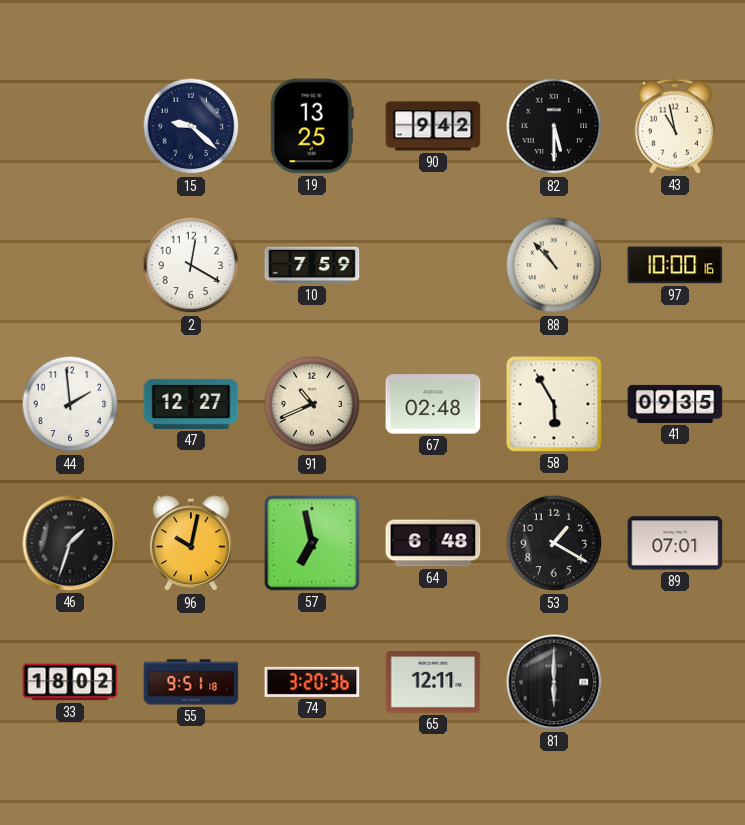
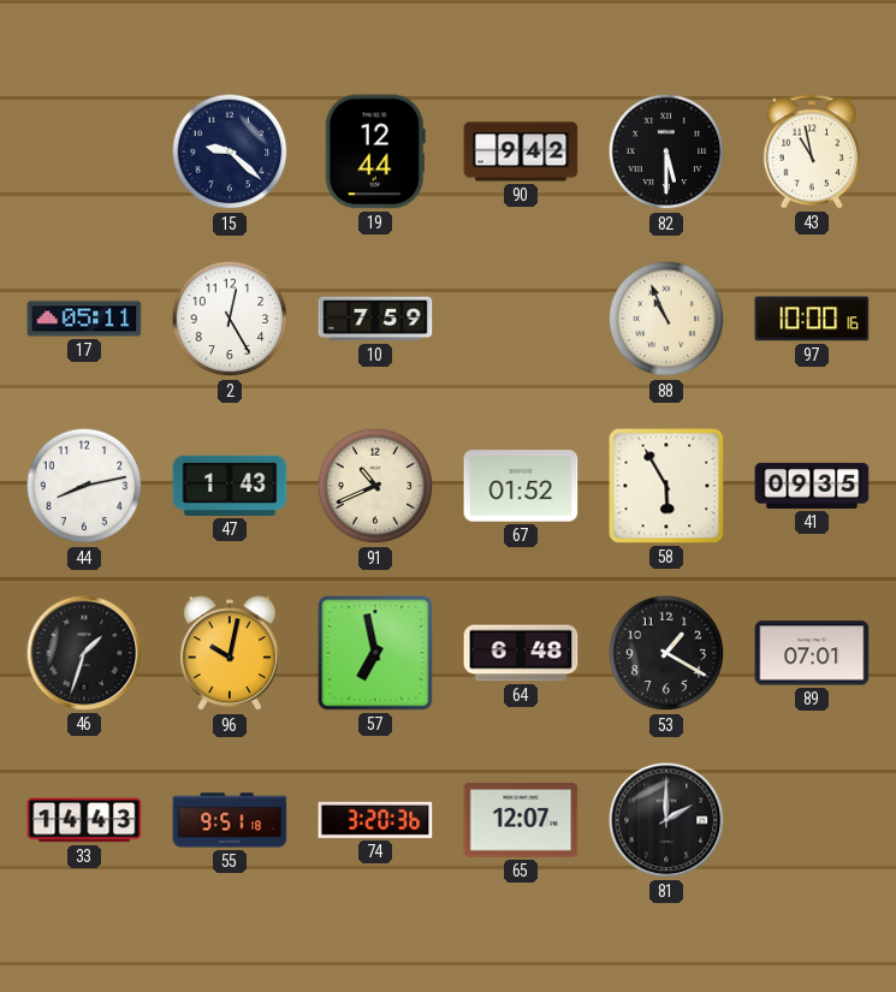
19: 13:25 -> 12:44 (375, 152)
17: none -> 05:11 (84, 319)
2: 12:20 -> 12:25 (230, 319)
88: 10:53 -> 10:56 (666, 319)
44: 1:59 -> 8:13 (84, 486)
47: 12:27 -> 1:43 (230, 486)
67: 02:48 -> 01:52 (521, 486)
33: 18:02 -> 14:43 (84, 820)
65: 12:11 -> 12:07 (521, 820)
81: 6:00 -> 2:00 (666, 820)
